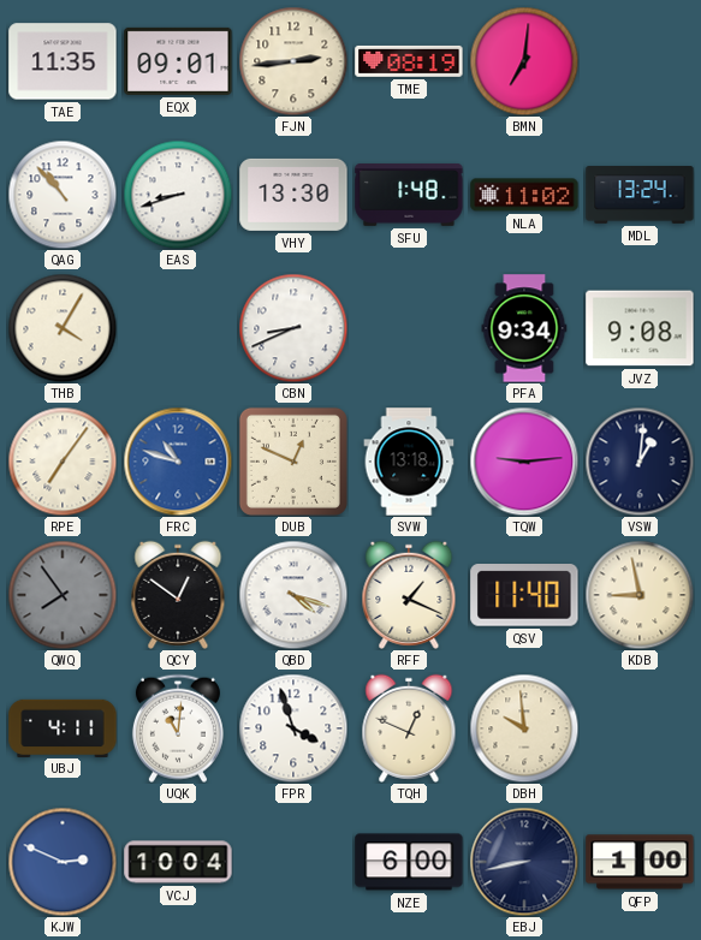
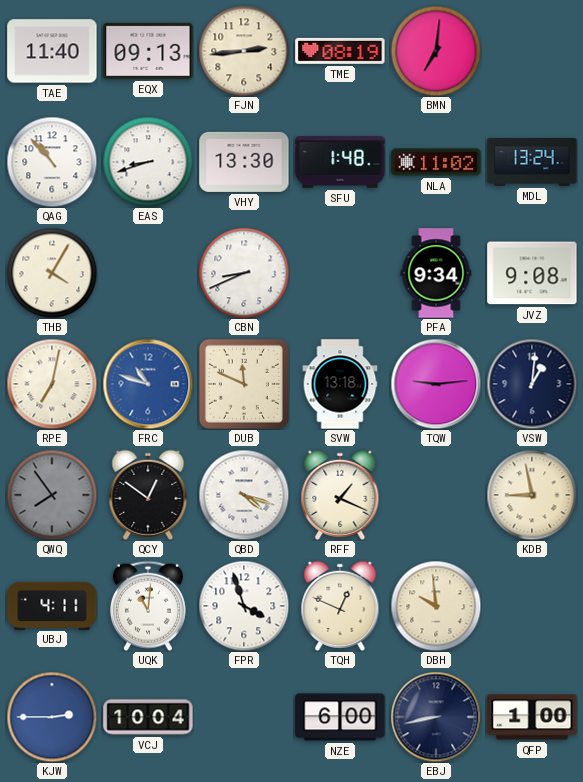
TAE: 11:35 -> 11:40 (52, 51)
EQX: 09:01 -> 09:13 (148, 51)
RPE: 7:06 -> 7:02 (52, 384)
DUB: 12:49 -> 11:49 (244, 384)
QSV: 11:40 -> none (524, 596)
KJW: 2:49 -> 2:45 (52, 717)
